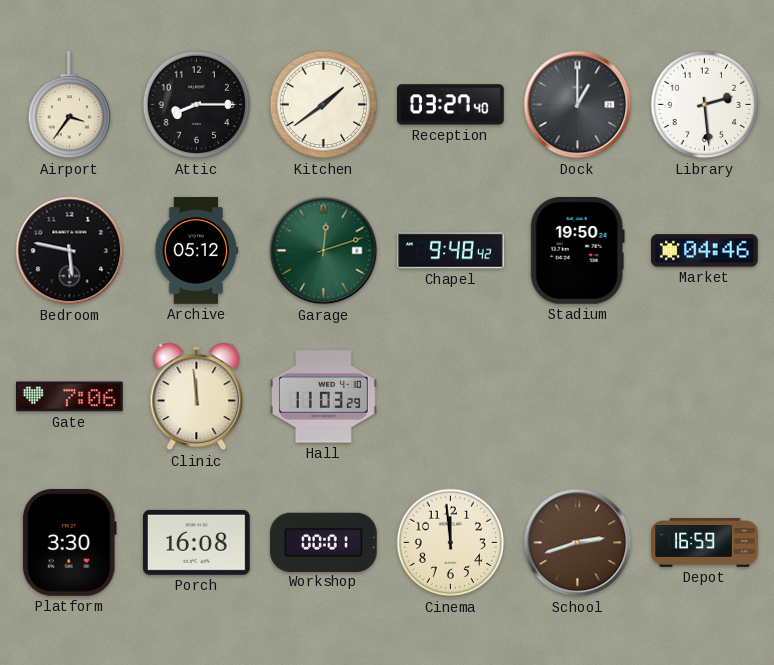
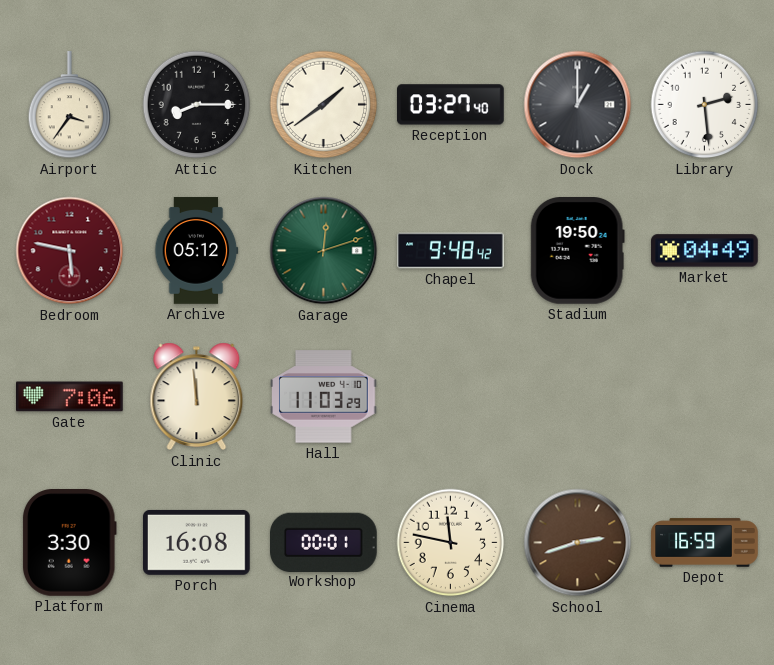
Bedroom dial: black -> burgundy (70, 251)
Market: 04:46 -> 04:49 (705, 251)
Cinema: 11:59 -> 11:47 (451, 543)
